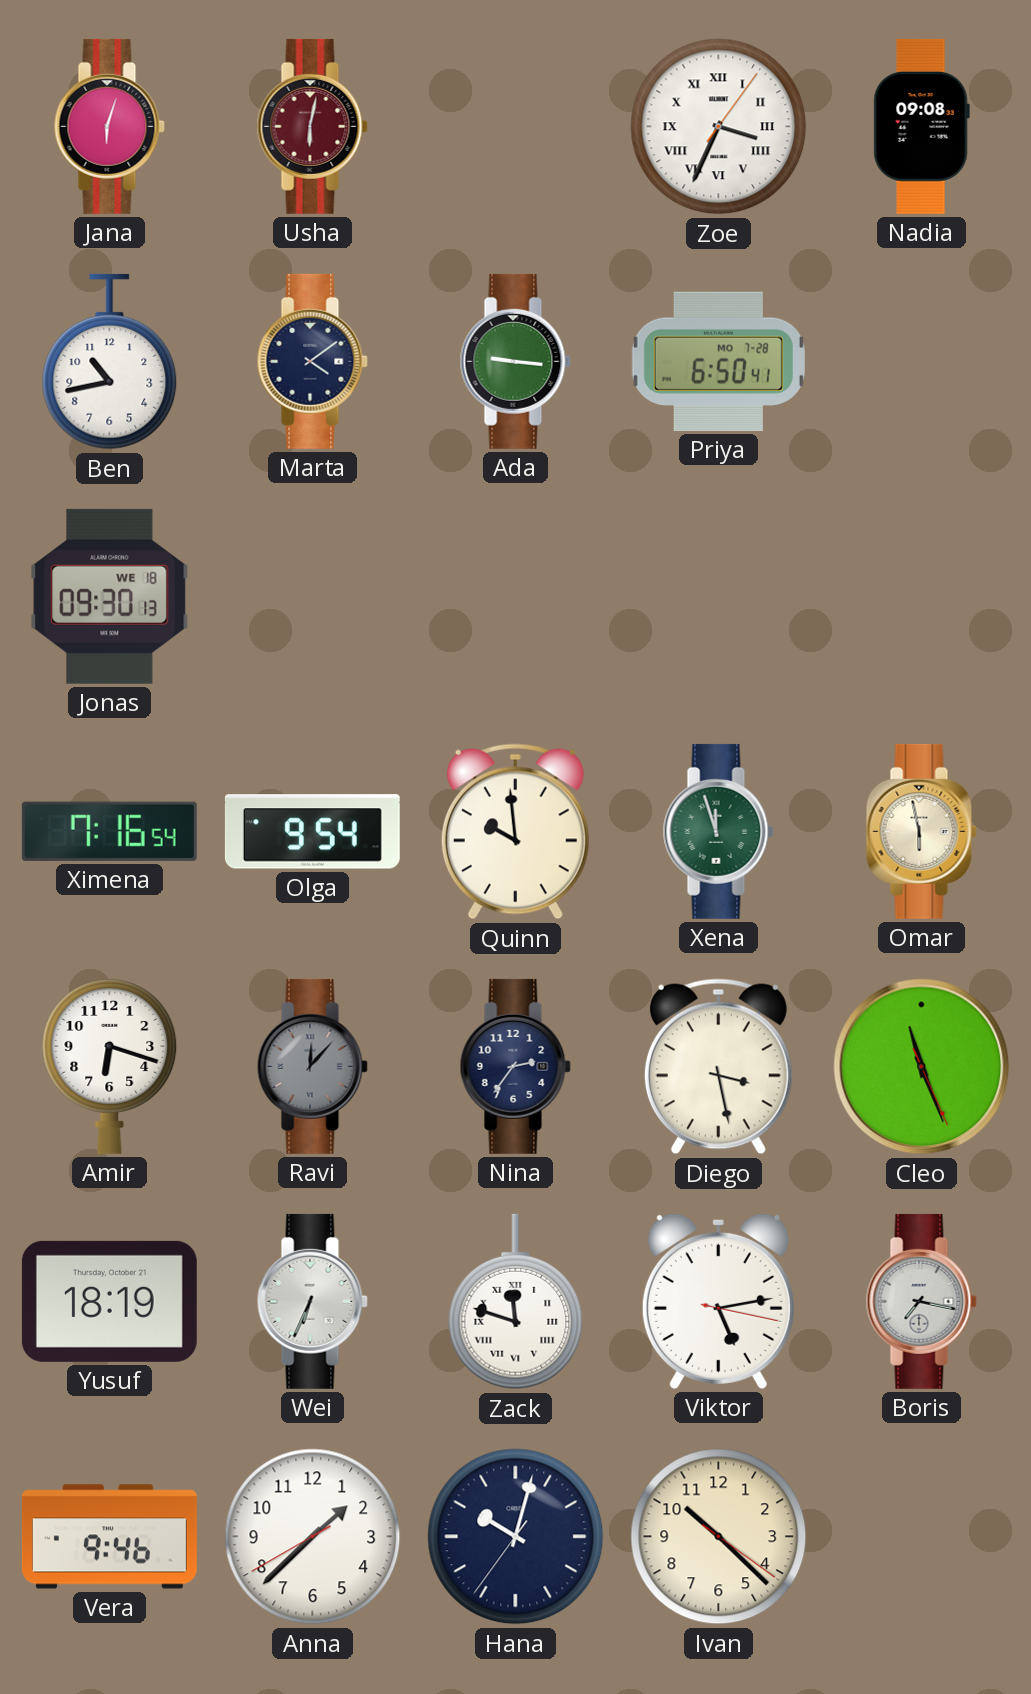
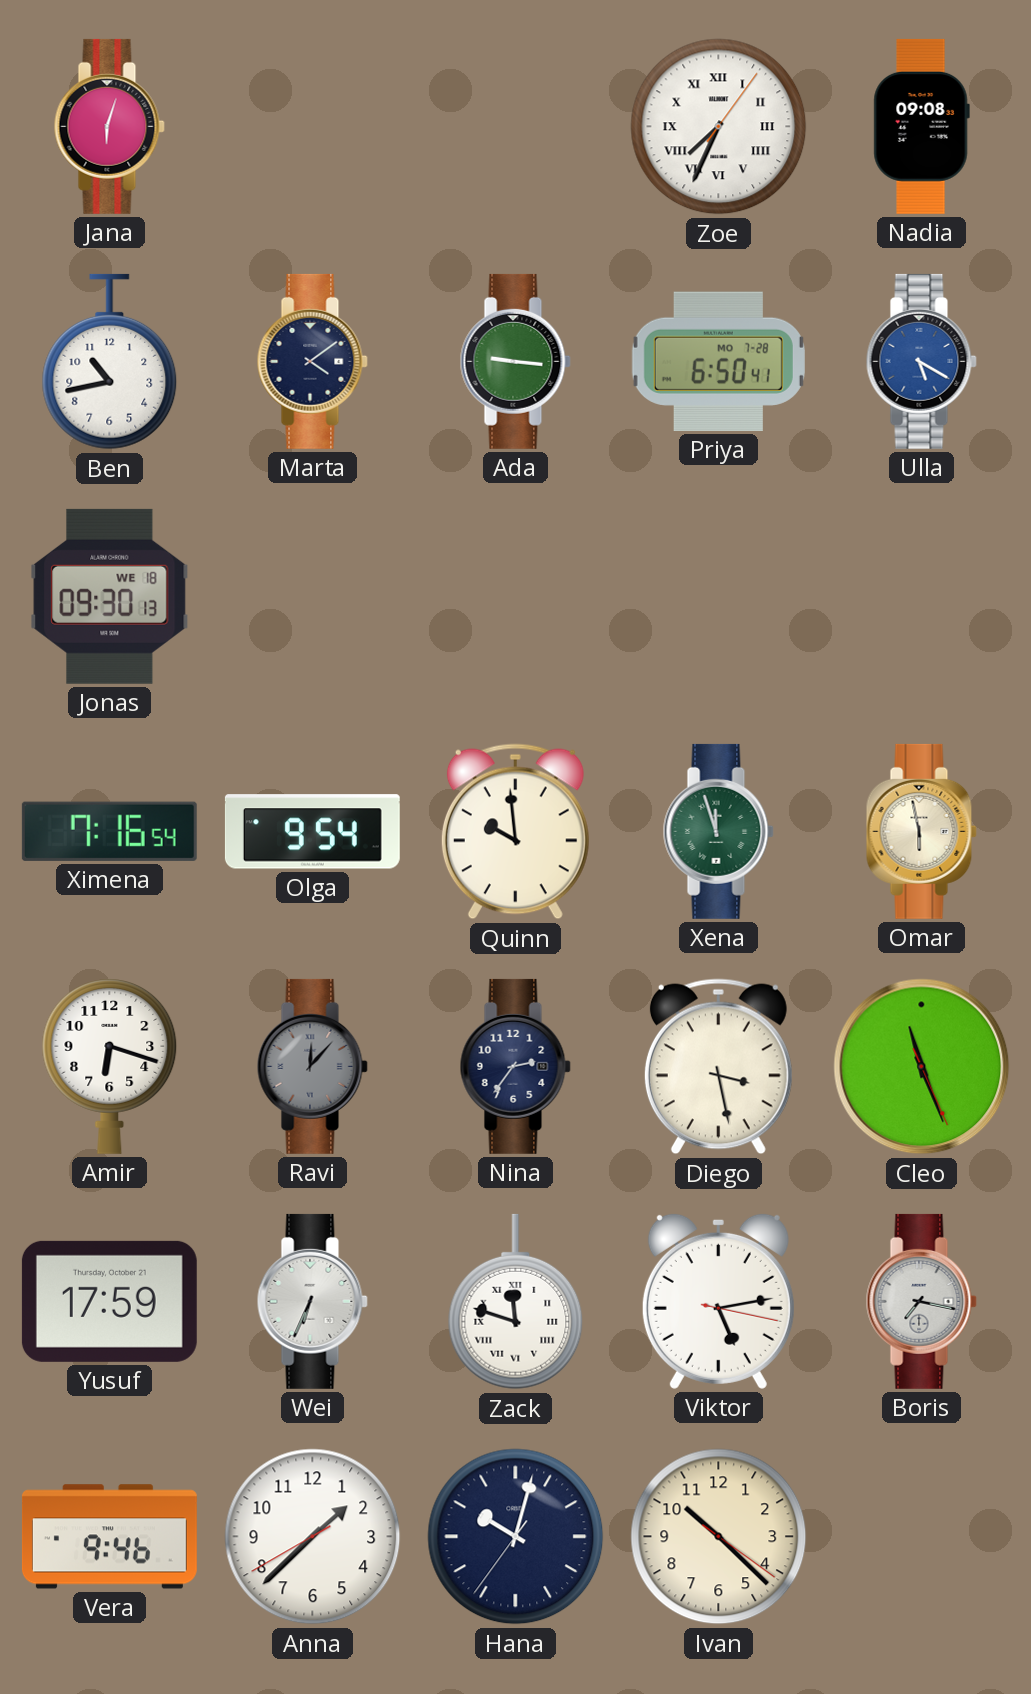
Usha: 6:02 -> none (312, 126)
Zoe: 3:34 -> 7:34 (719, 127)
Ulla: none -> 5:20 (921, 361)
Yusuf: 18:19 -> 17:59 (109, 1301)
